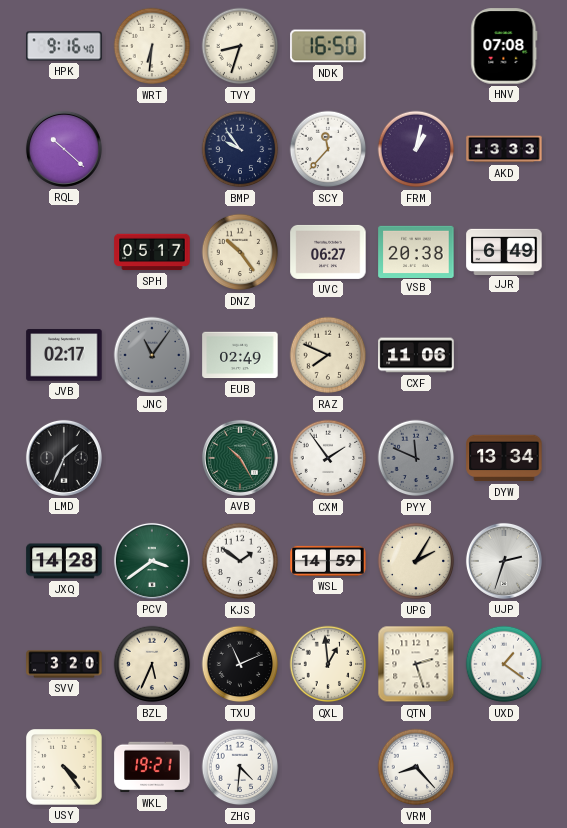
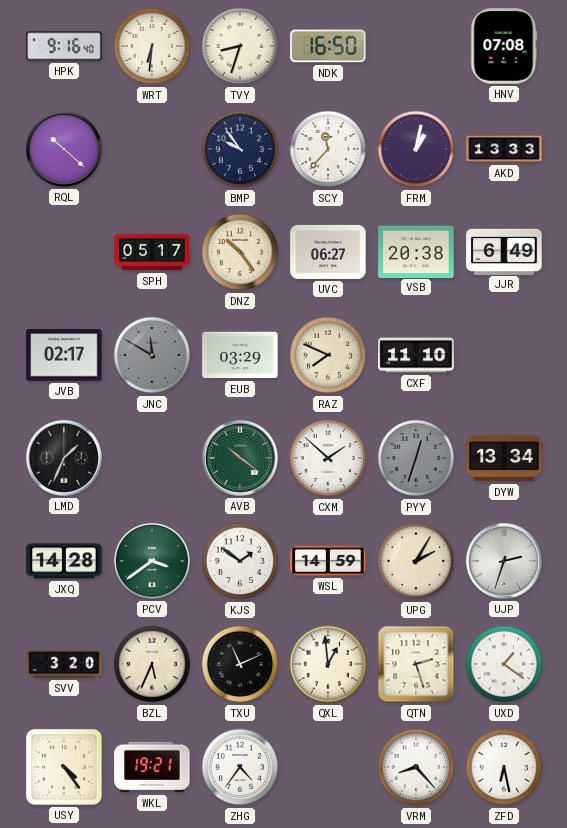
JNC: 11:06 -> 11:50 (152, 355)
EUB: 02:49 -> 03:29 (240, 355)
CXF: 11:06 -> 11:10 (416, 355)
AVB: 10:25 -> 10:21 (240, 458)
CXM: 1:54 -> 1:52 (328, 458)
PYY: 11:49 -> 12:33 (416, 458)
ZHG: 4:31 -> 4:36 (240, 767)
ZFD: none -> 6:28 (504, 767)
